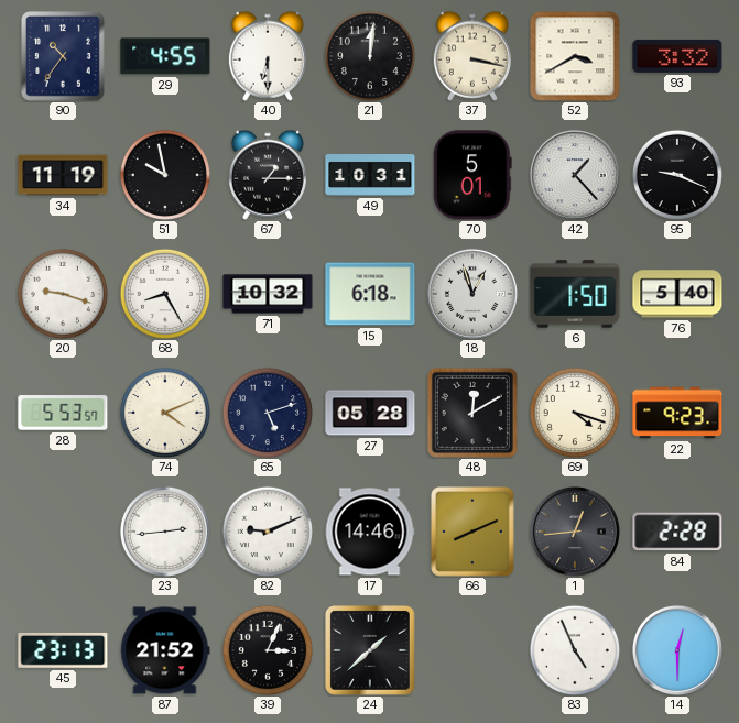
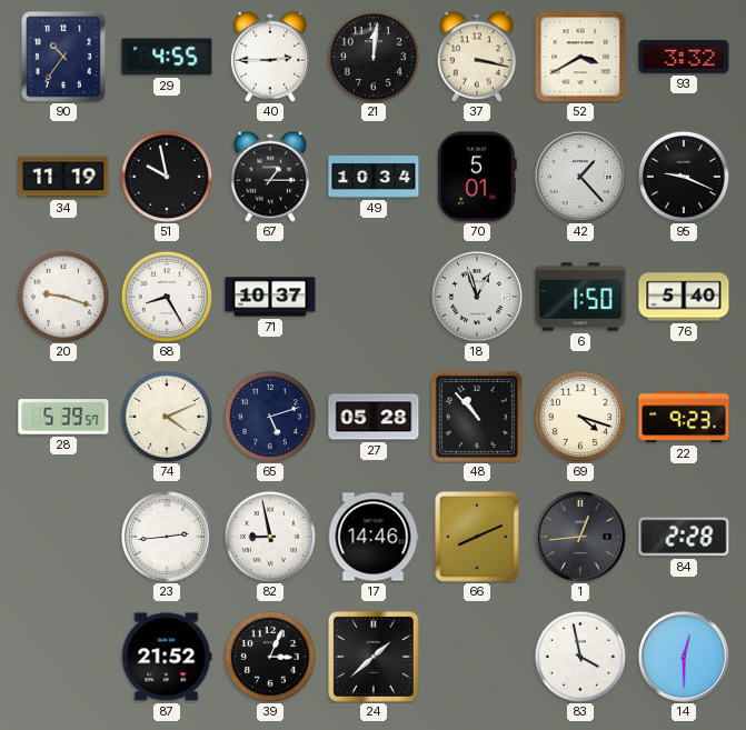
40: 6:30 -> 2:45 (270, 57)
49: 10:31 -> 10:34 (374, 178)
71: 10:32 -> 10:37 (270, 297)
15: 6:18 -> none (370, 294)
28: 5:53 -> 5:39 (63, 417)
48: 12:10 -> 10:53 (477, 417)
82: 9:11 -> 8:58 (270, 537)
45: 23:13 -> none (63, 650)
83: 4:56 -> 3:58 (580, 657)
